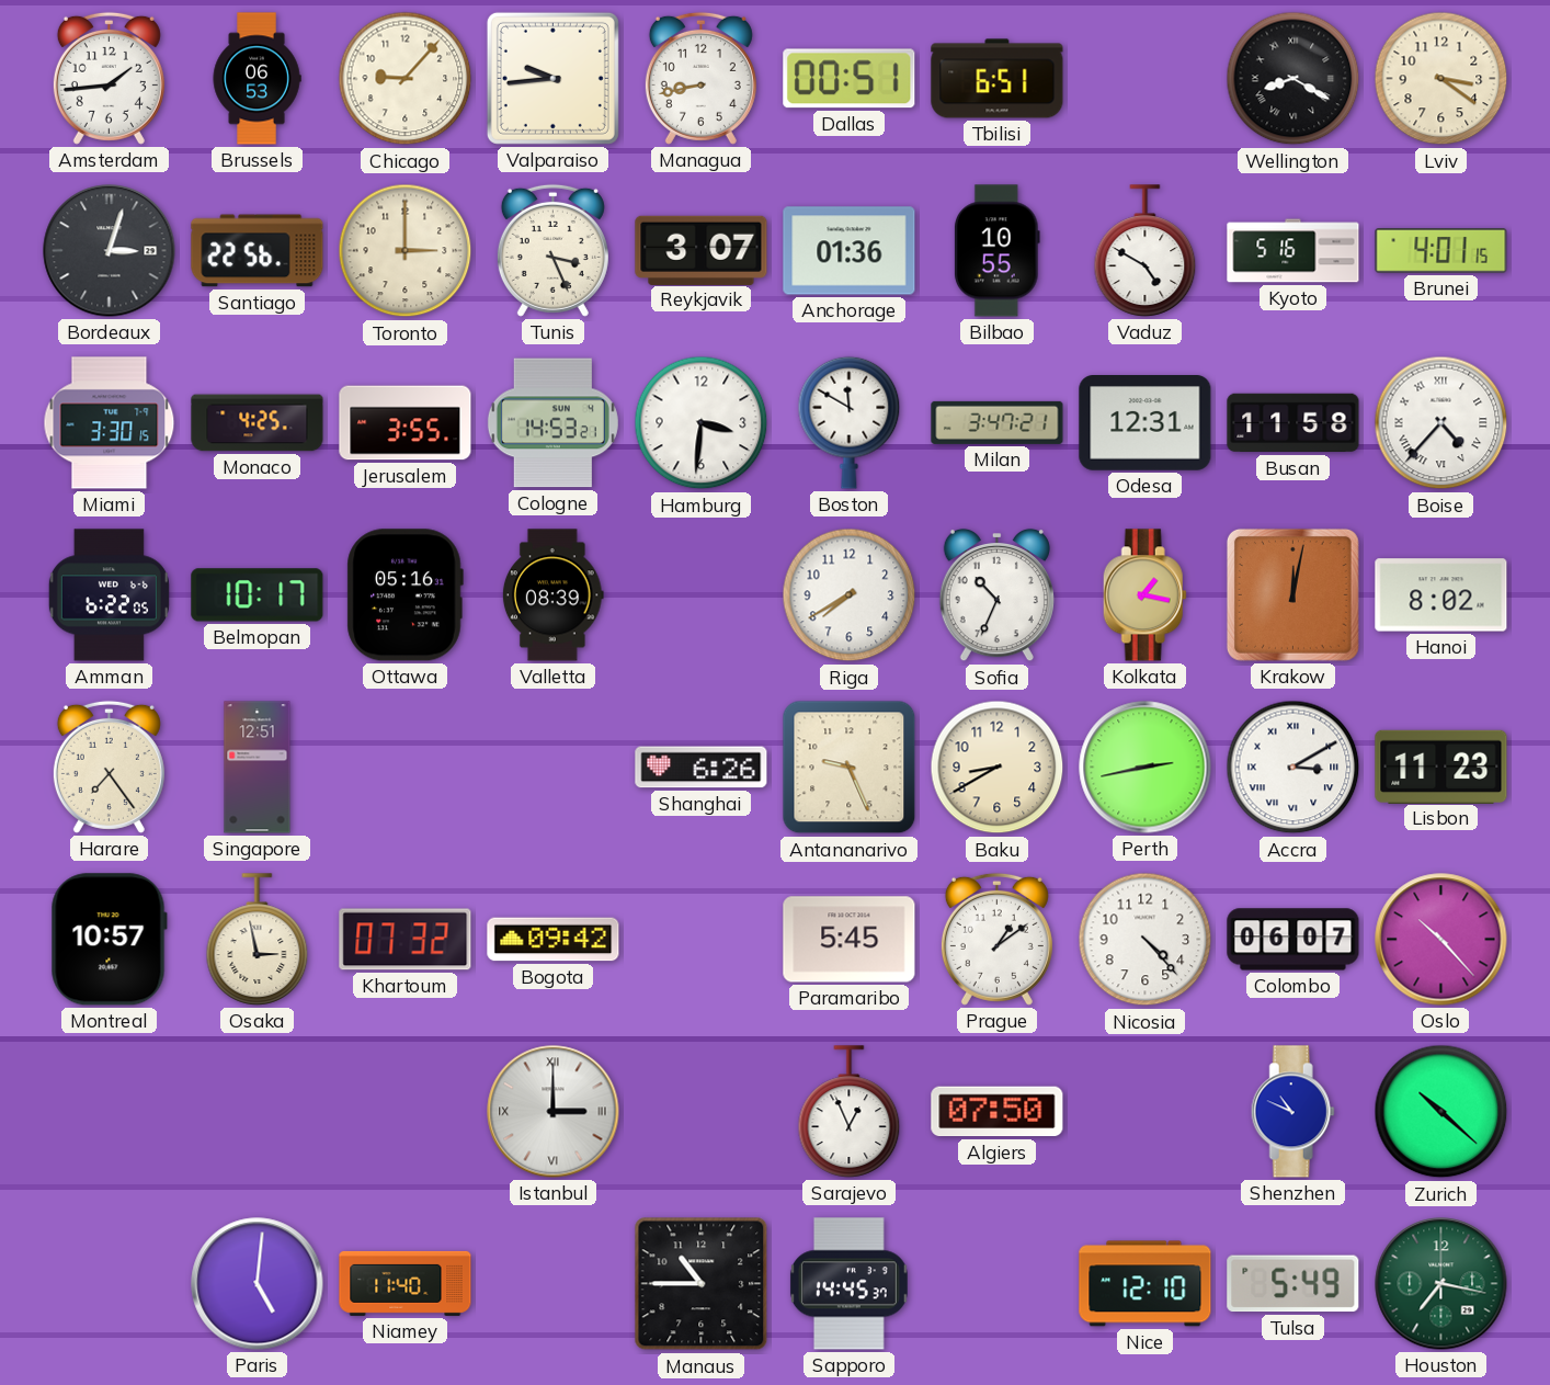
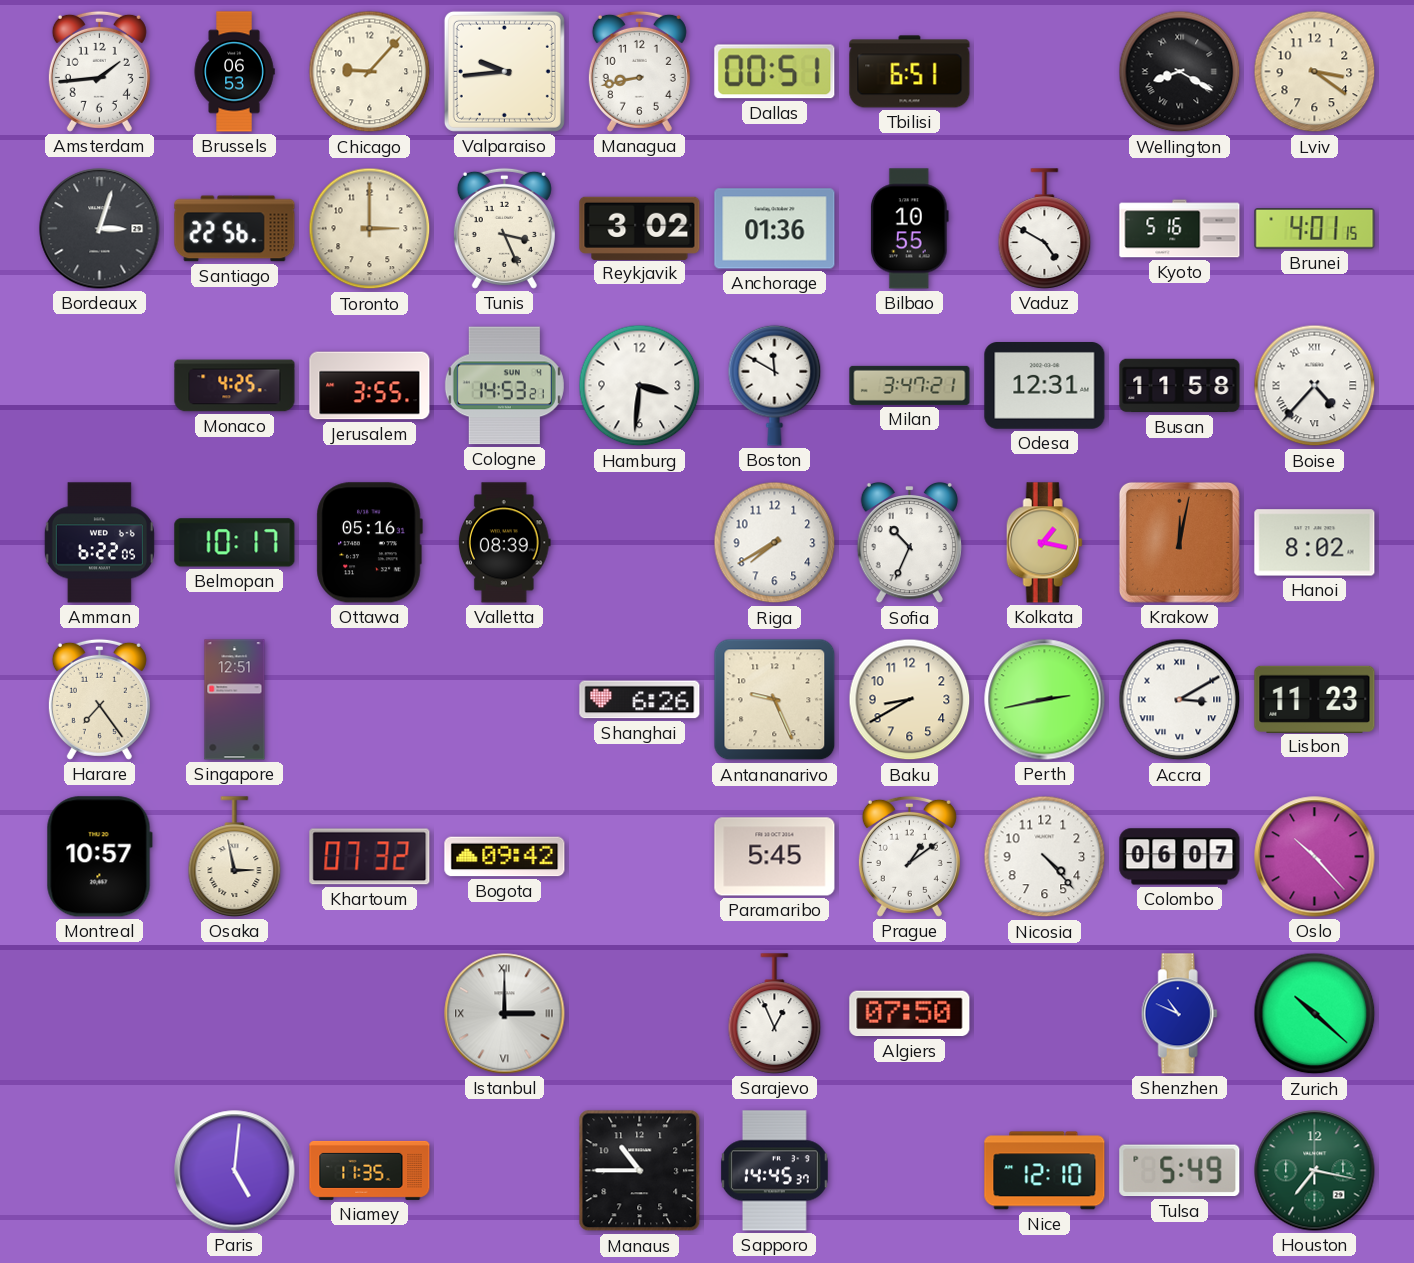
Reykjavik: 3:07 -> 3:02 (640, 228)
Miami: 3:30 -> none (110, 423)
Niamey: 11:40 -> 11:35 (370, 1170)
